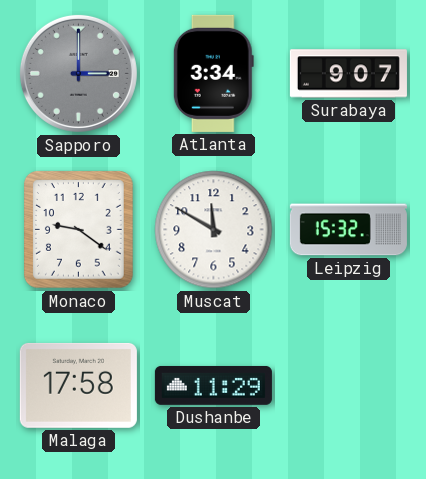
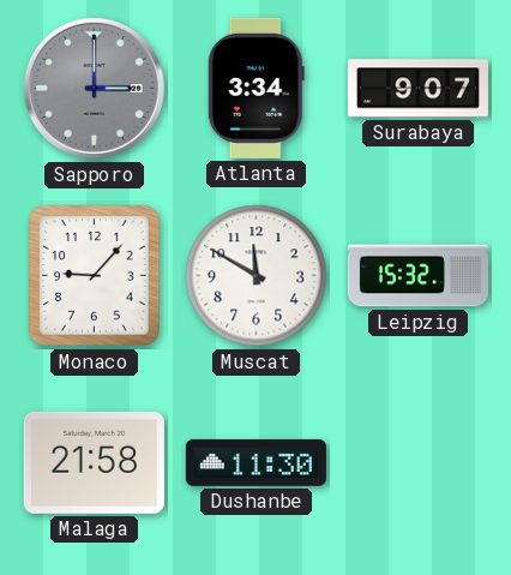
Monaco: 9:21 -> 9:07 (95, 276)
Malaga: 17:58 -> 21:58 (94, 462)
Dushanbe: 11:29 -> 11:30 (256, 462)
